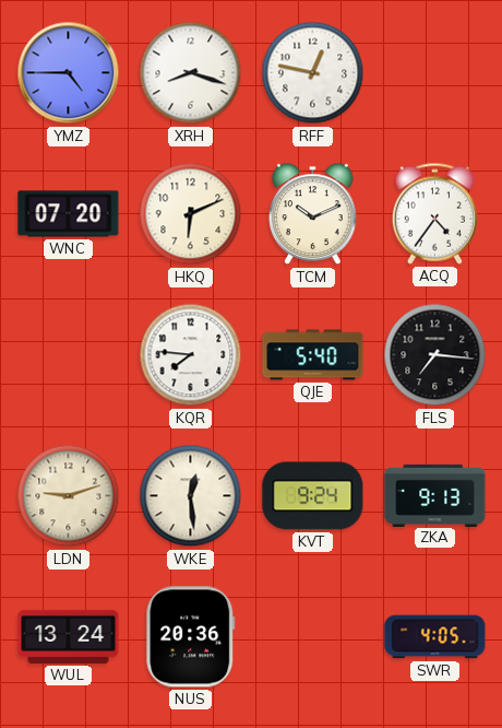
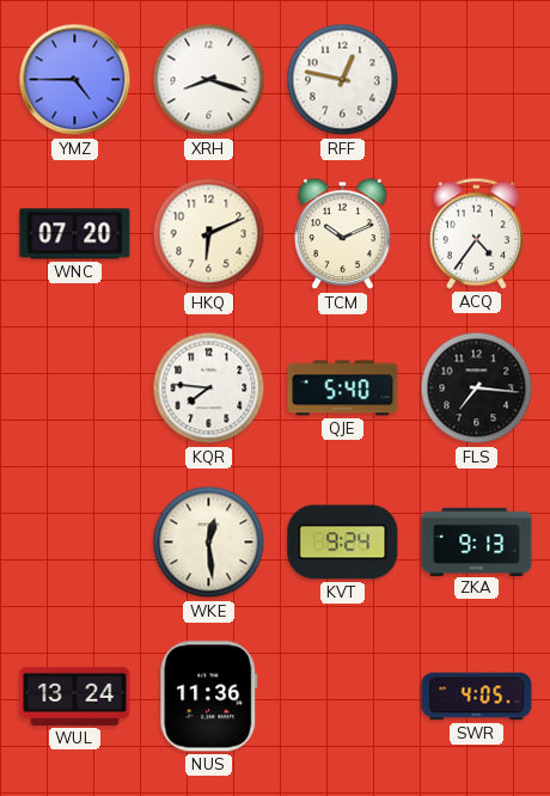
LDN: 9:12 -> none (69, 496)
NUS: 20:36 -> 11:36 (209, 697)
